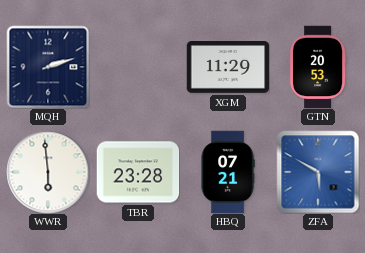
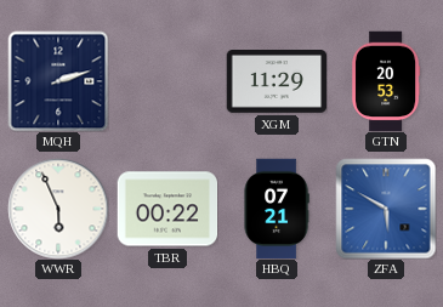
WWR: 5:59 -> 5:56 (58, 209)
TBR: 23:28 -> 00:22 (167, 209)
